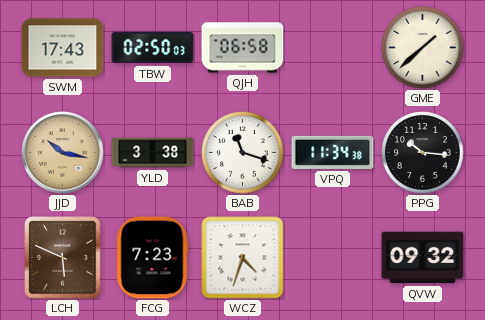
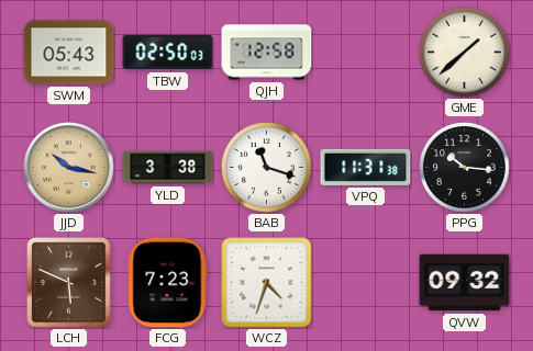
SWM: 17:43 -> 05:43 (69, 53)
QJH: 06:58 -> 12:58 (267, 53)
VPQ: 11:34 -> 11:31 (366, 167)
